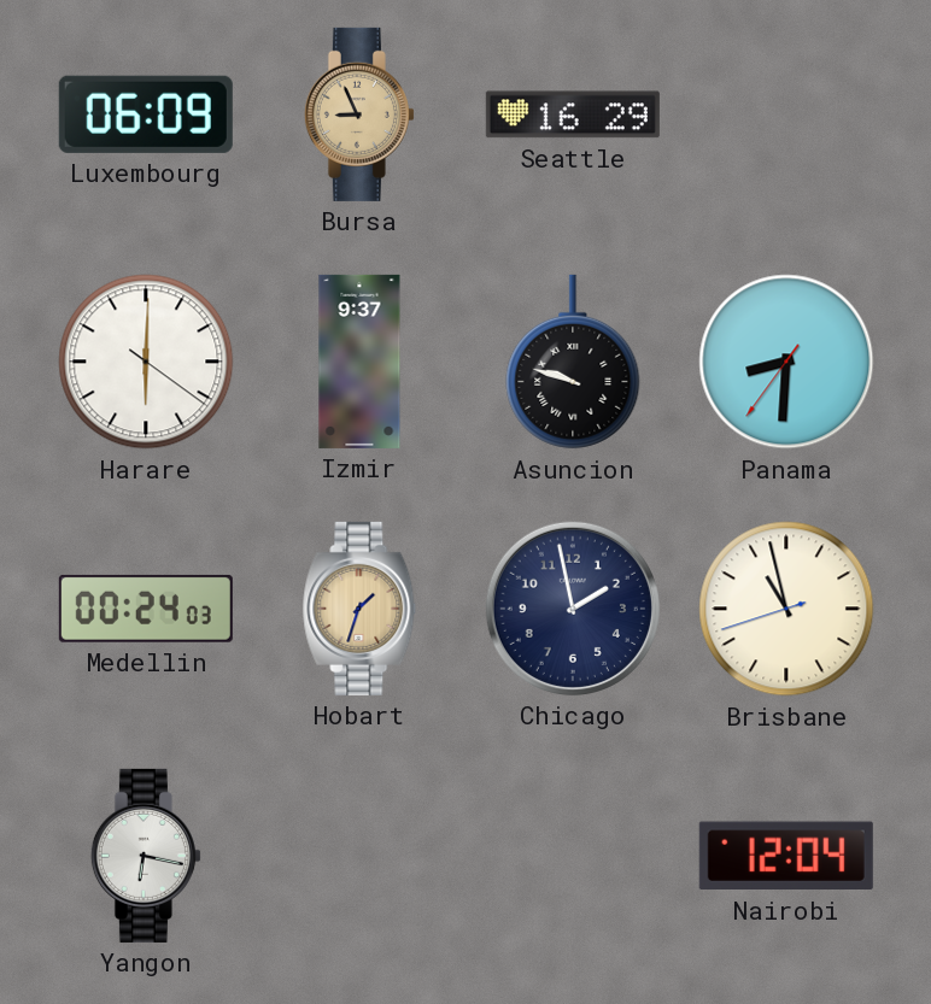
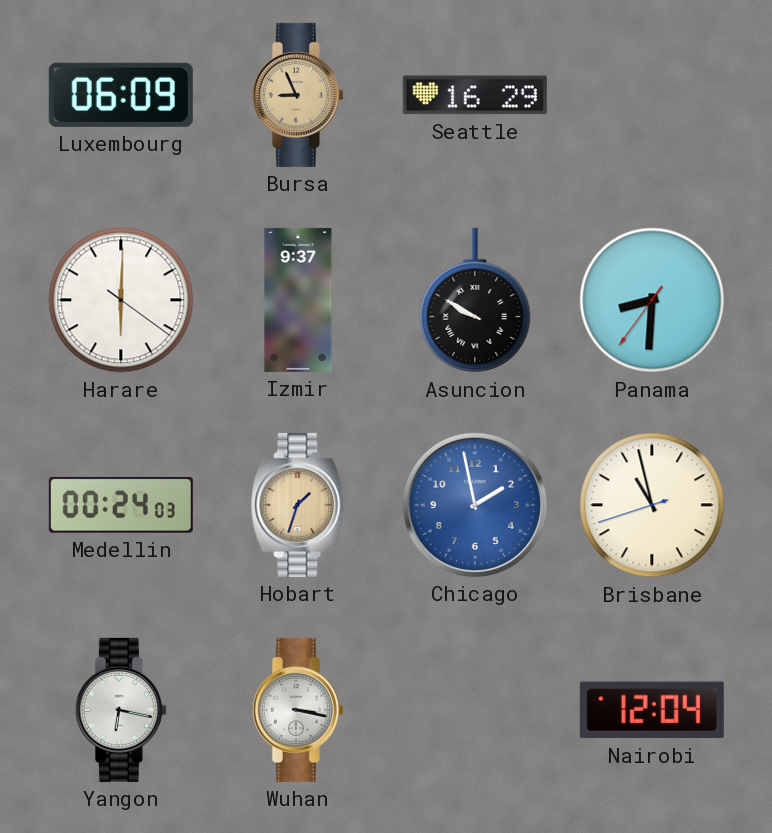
Asuncion: 9:48 -> 9:50 (475, 300)
Chicago dial: navy -> blue (475, 505)
Wuhan: none -> 3:17 (298, 710)
